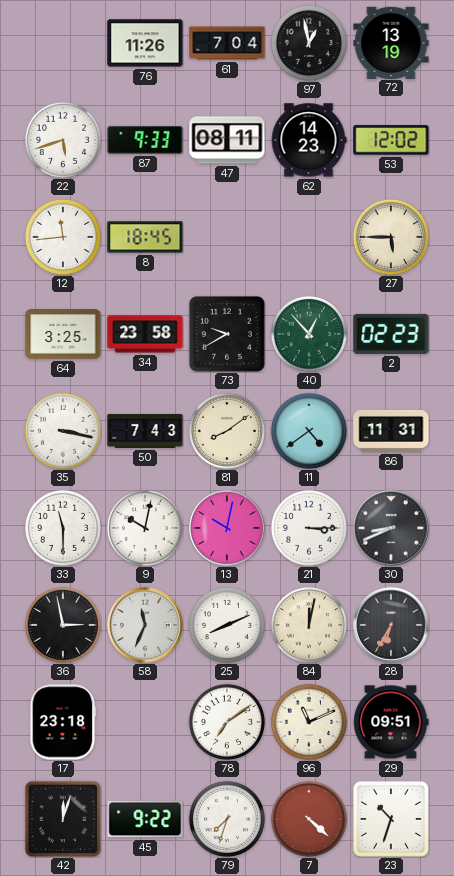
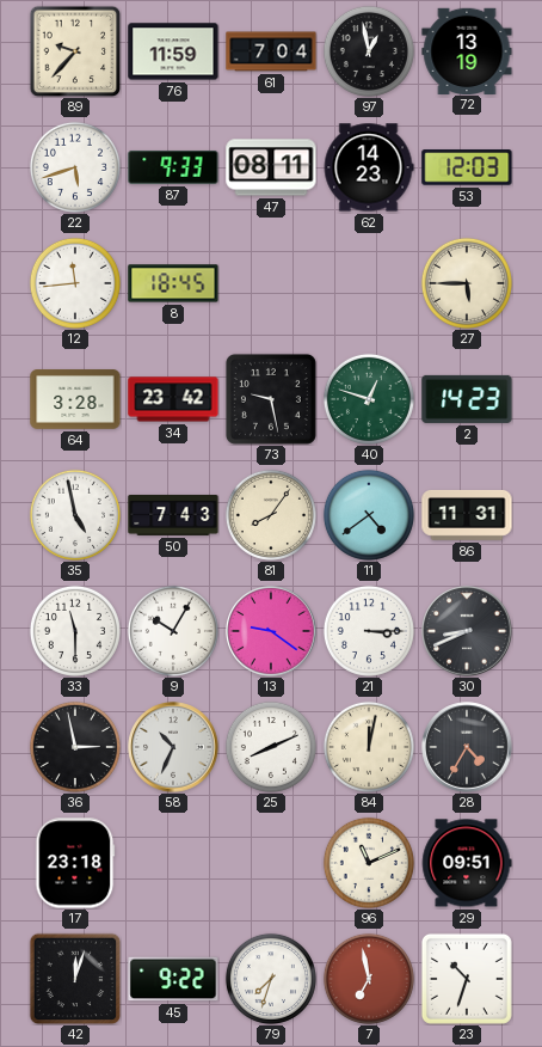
89: none -> 9:37 (75, 51)
76: 11:26 -> 11:59 (173, 51)
53: 12:02 -> 12:03 (467, 167)
64: 3:25 -> 3:28 (75, 399)
34: 23:58 -> 23:42 (173, 399)
73: 9:40 -> 9:28 (271, 399)
40: 12:53 -> 12:48 (369, 399)
2: 02:23 -> 14:23 (467, 399)
35: 3:17 -> 4:58 (75, 515)
81: 8:09 -> 8:06 (271, 515)
9: 10:02 -> 10:05 (173, 631)
13: 10:02 -> 9:21 (271, 631)
58: 11:34 -> 10:34 (173, 747)
28: 6:35 -> 4:35 (467, 747)
78: 7:09 -> none (227, 722)
7: 4:22 -> 6:58 (369, 979)
